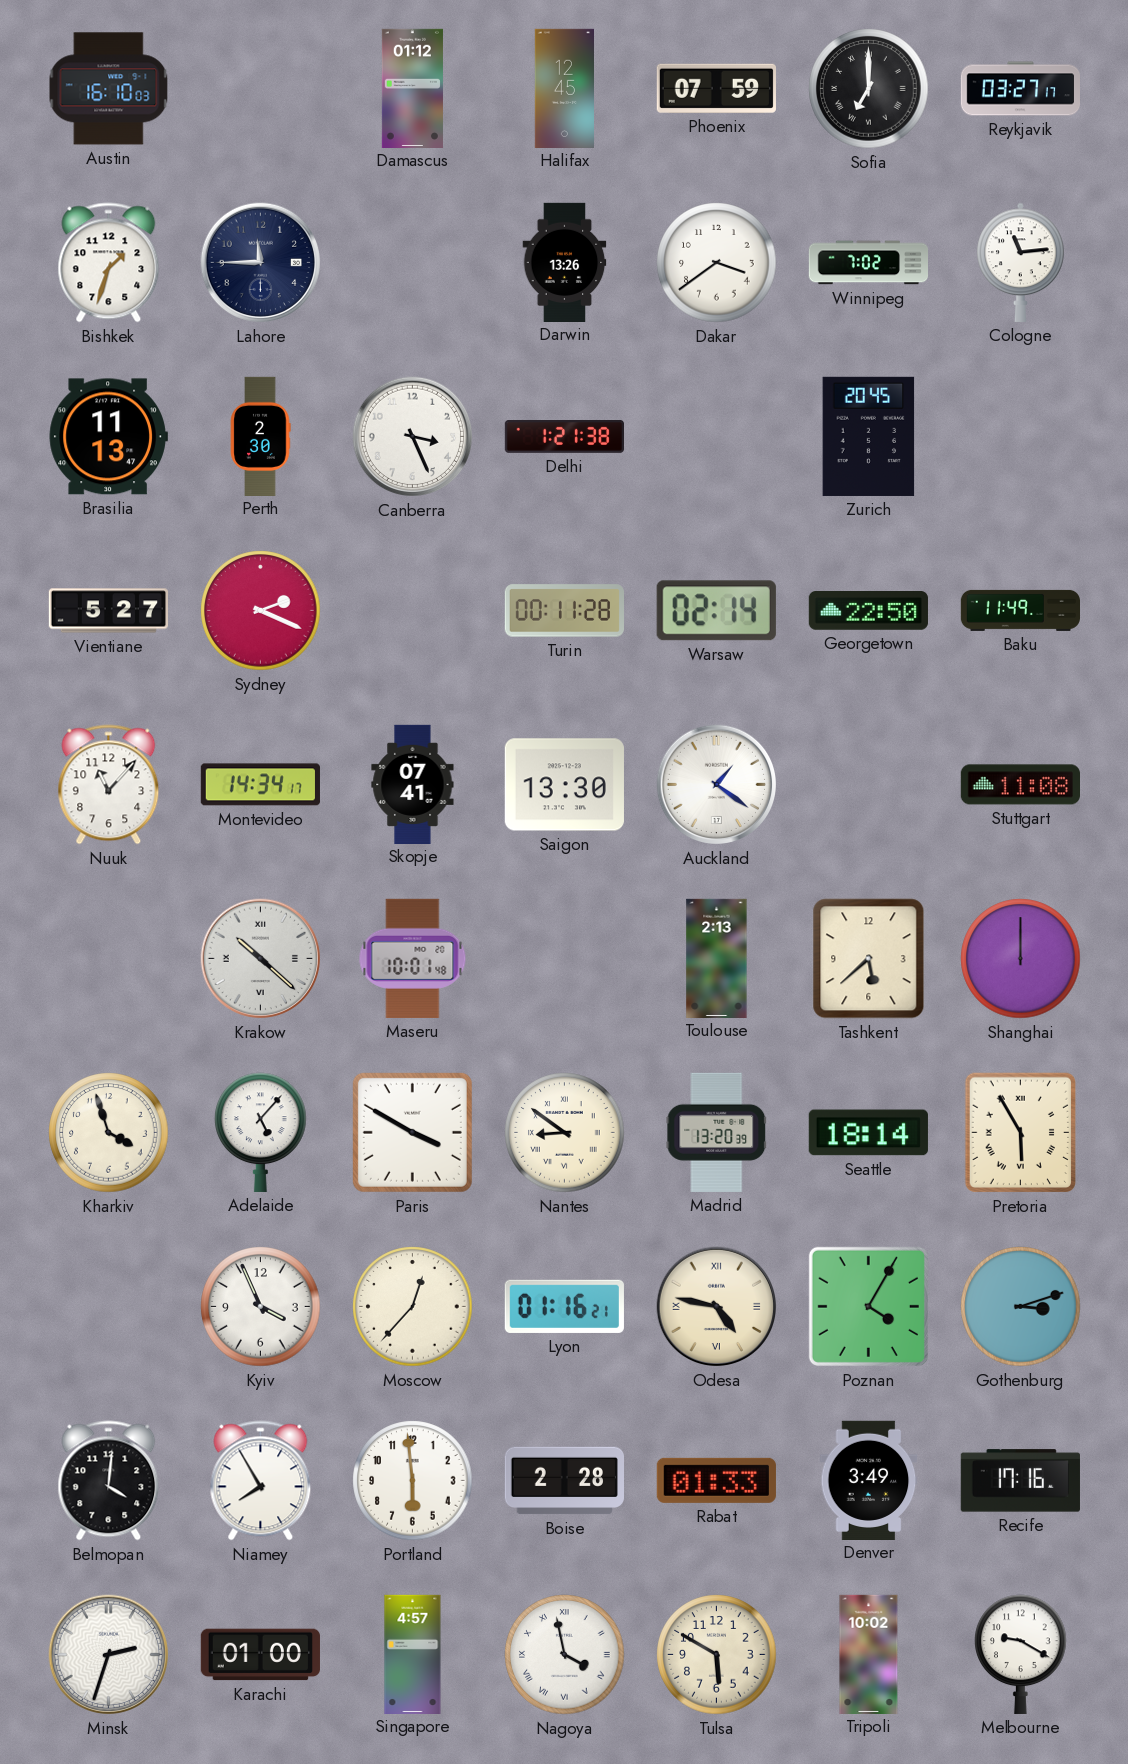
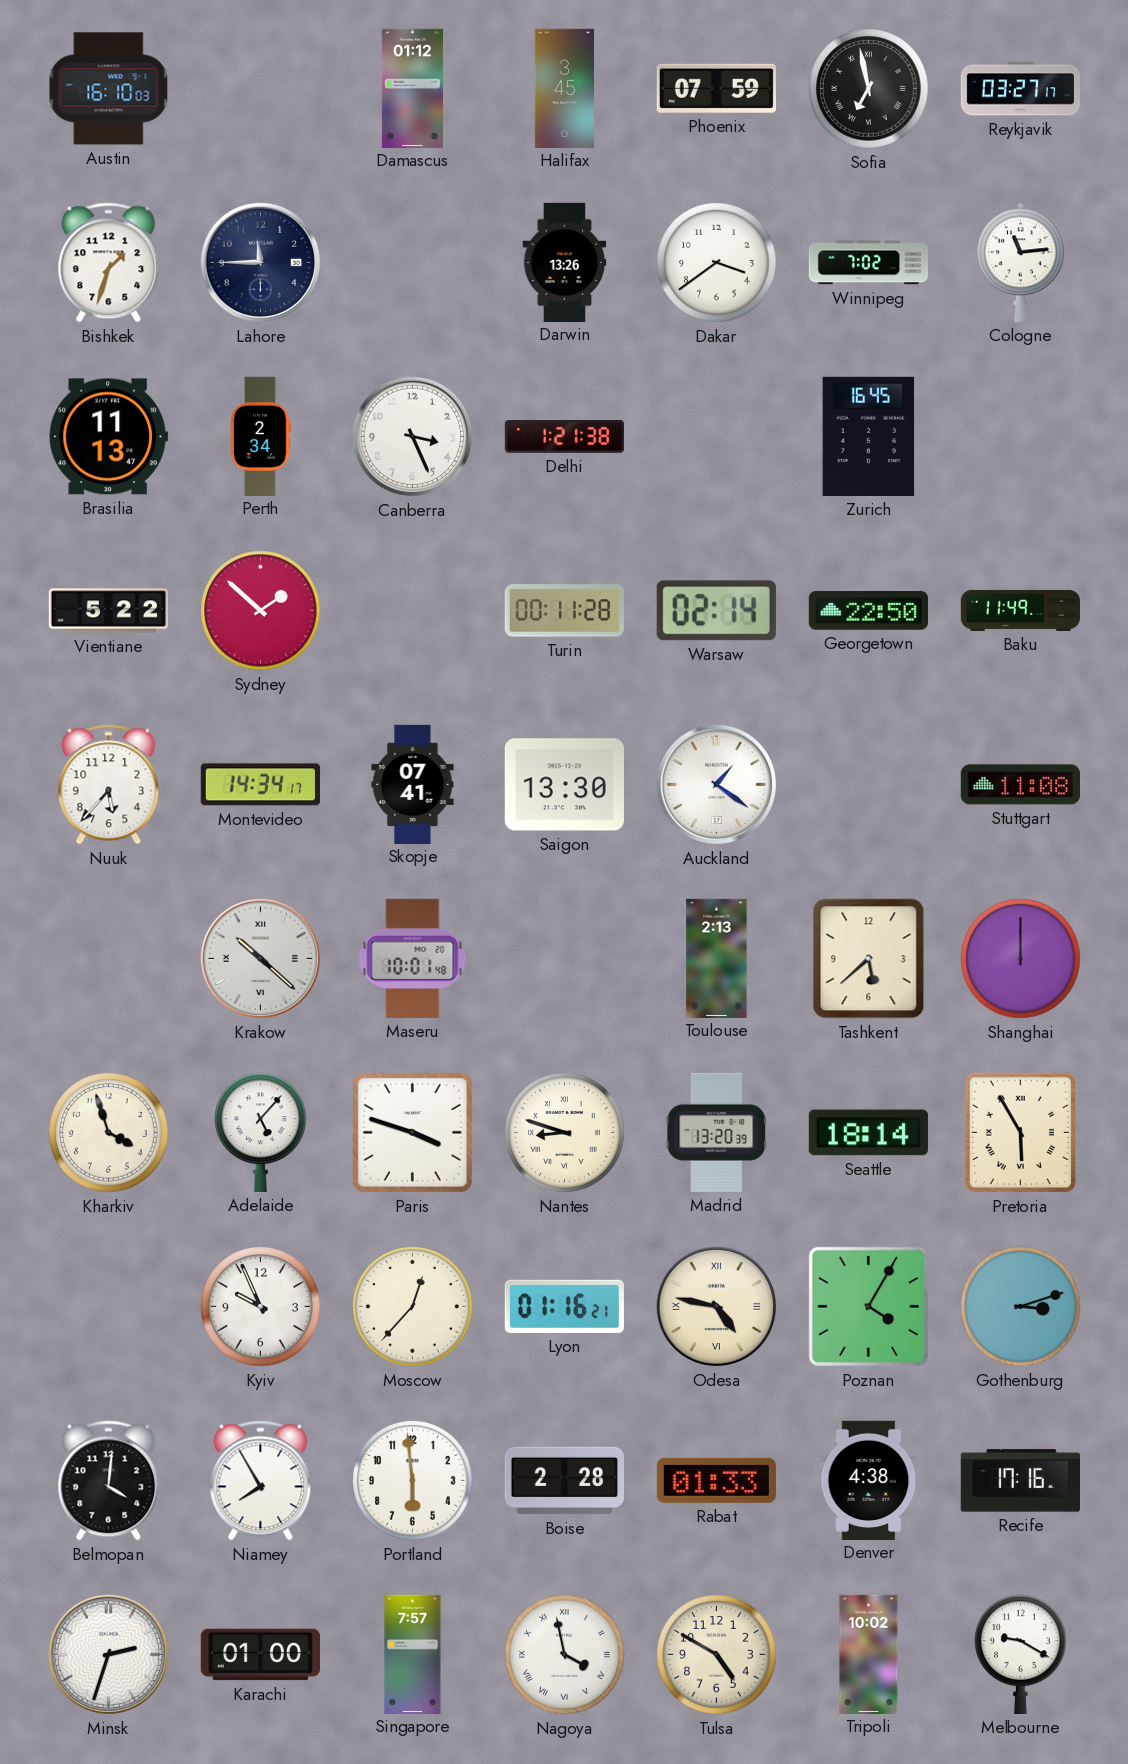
Halifax: 12:45 -> 3:45 (564, 88)
Sofia: 7:00 -> 6:58 (869, 89)
Perth: 2:30 -> 2:34 (260, 436)
Zurich: 20:45 -> 16:45 (869, 436)
Vientiane: 5:27 -> 5:22 (108, 611)
Sydney: 2:19 -> 1:52 (261, 611)
Nuuk: 11:07 -> 5:37 (109, 785)
Paris: 3:50 -> 3:48 (412, 1132)
Nantes: 8:51 -> 8:48 (565, 1133)
Kyiv: 3:56 -> 9:56 (261, 1307)
Denver: 3:49 -> 4:38 (869, 1480)
Singapore: 4:57 -> 7:57 (413, 1654)
Tulsa: 5:50 -> 4:50 (717, 1655)
